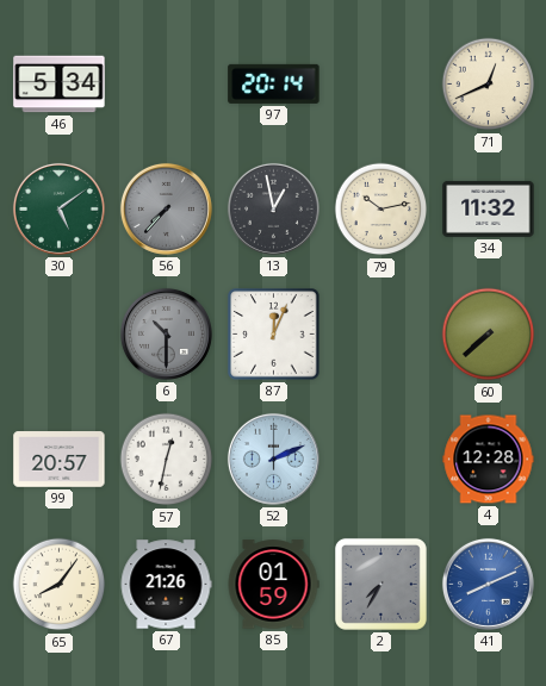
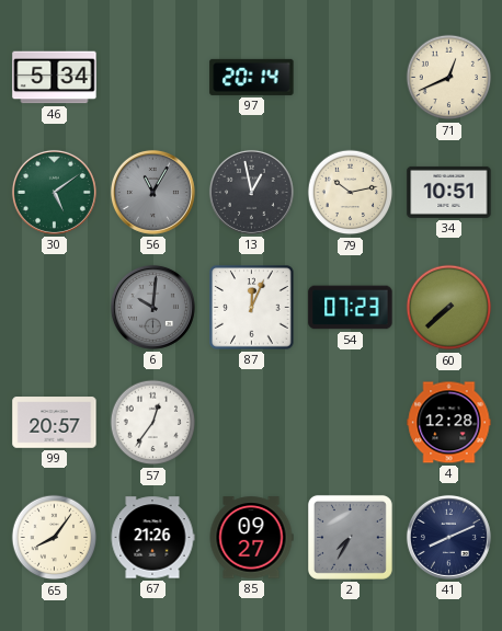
56: 7:37 -> 11:05 (152, 192)
34: 11:32 -> 10:51 (449, 192)
6: 10:30 -> 10:01 (152, 307)
54: none -> 07:23 (351, 308)
57: 12:32 -> 12:36 (153, 423)
52: 2:11 -> none (273, 459)
85: 01:59 -> 09:27 (251, 538)
41 dial: blue -> navy (448, 537)
